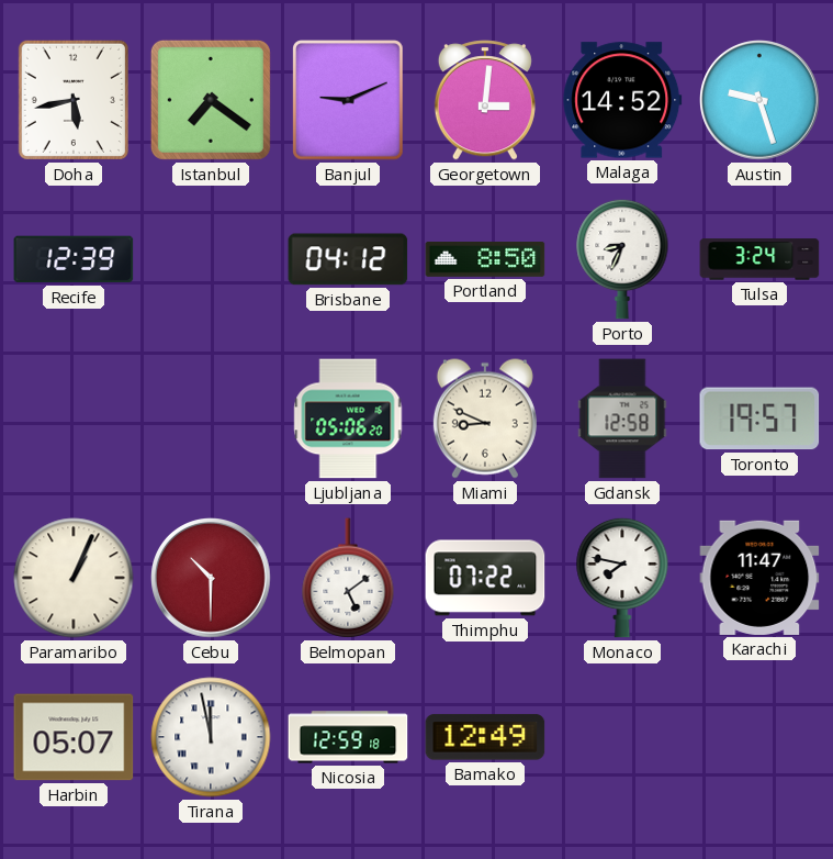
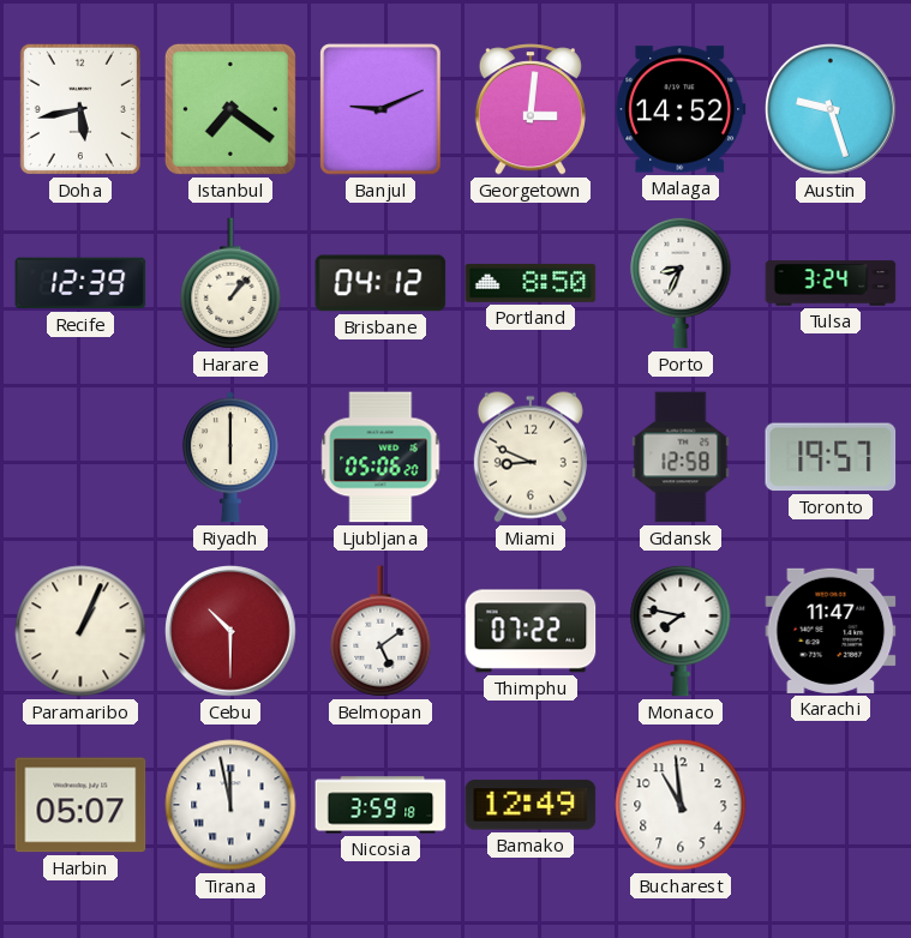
Harare: none -> 1:07 (230, 283)
Riyadh: none -> 6:00 (230, 457)
Nicosia: 12:59 -> 3:59 (380, 805)
Bucharest: none -> 10:59 (681, 805)
